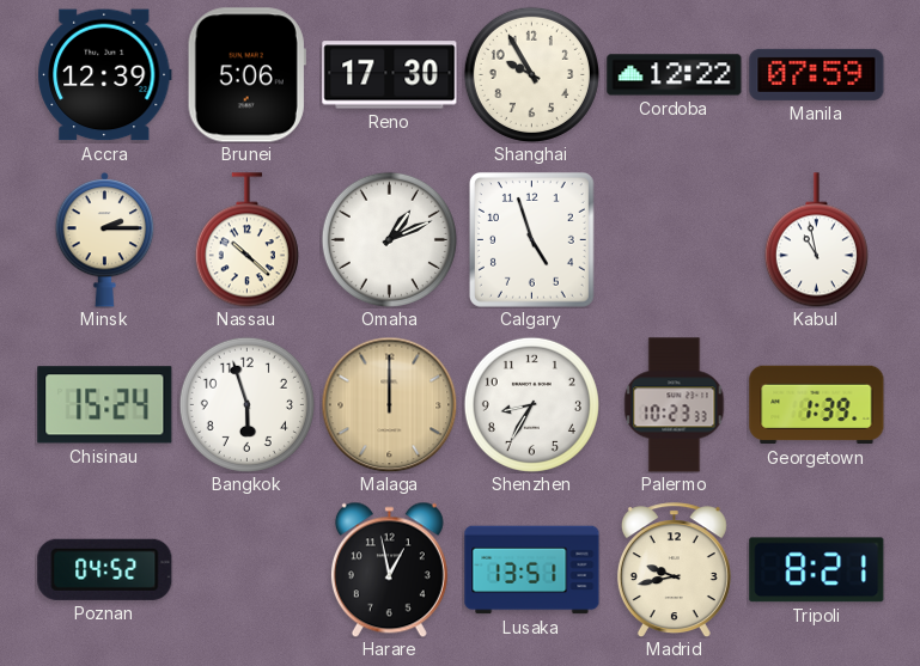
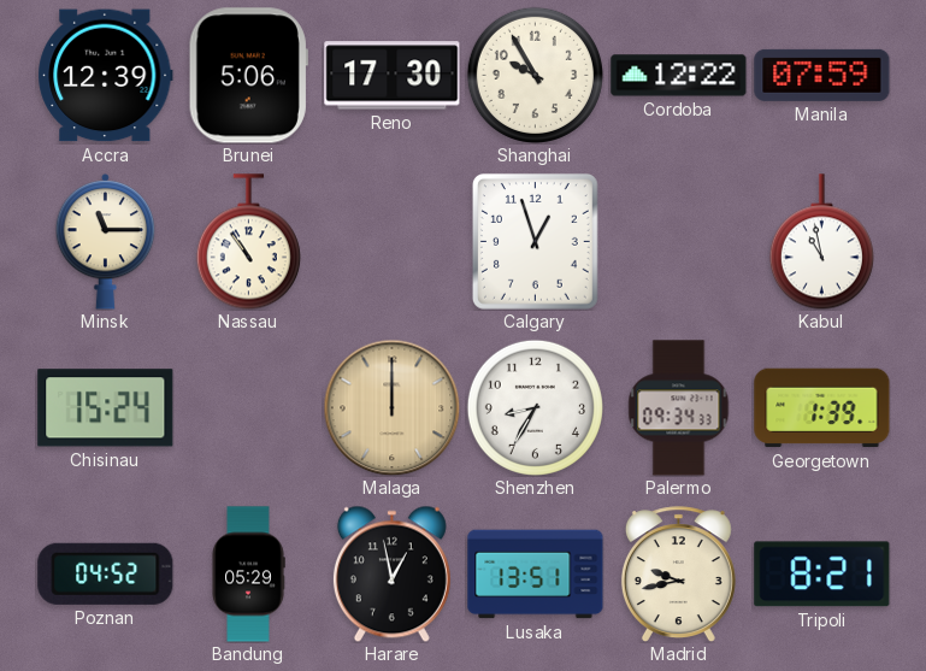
Minsk: 2:15 -> 11:15 (106, 241)
Nassau: 10:22 -> 10:54 (248, 242)
Omaha: 1:11 -> none (389, 239)
Calgary: 4:57 -> 12:57 (535, 241)
Bangkok: 5:57 -> none (246, 404)
Palermo: 10:23 -> 09:34 (679, 408)
Bandung: none -> 05:29 (248, 575)
